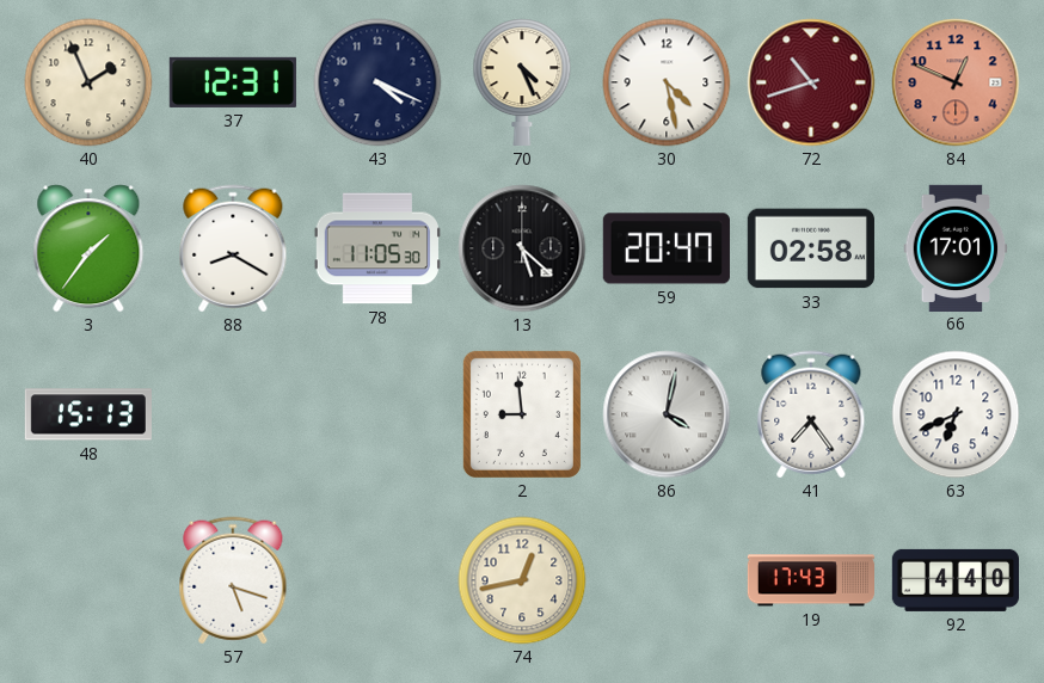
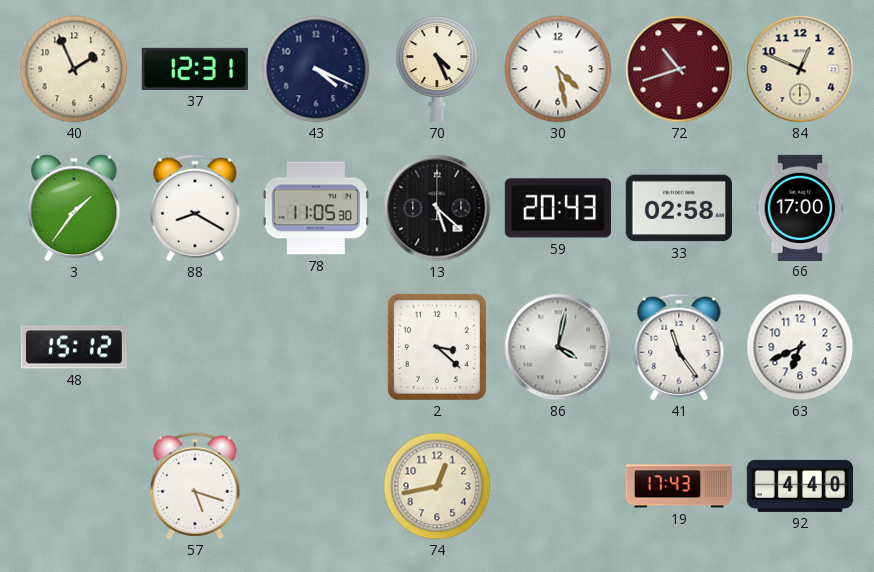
84 dial: salmon -> cream (800, 69)
59: 20:47 -> 20:43 (558, 208)
66: 17:01 -> 17:00 (800, 207)
48: 15:13 -> 15:12 (74, 347)
2: 8:59 -> 3:22 (437, 347)
41: 7:24 -> 11:24 (679, 347)
